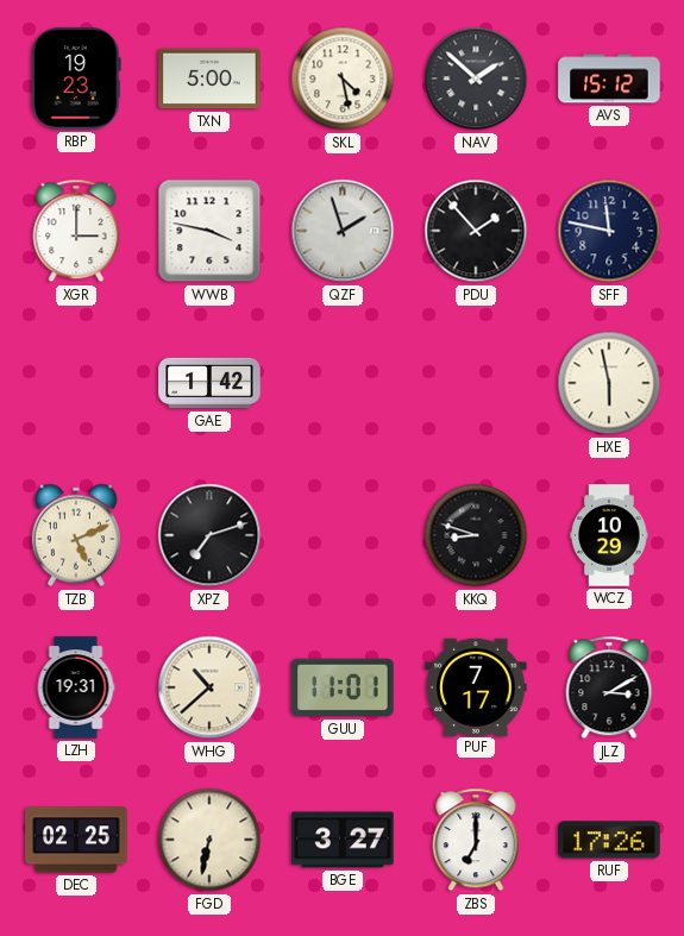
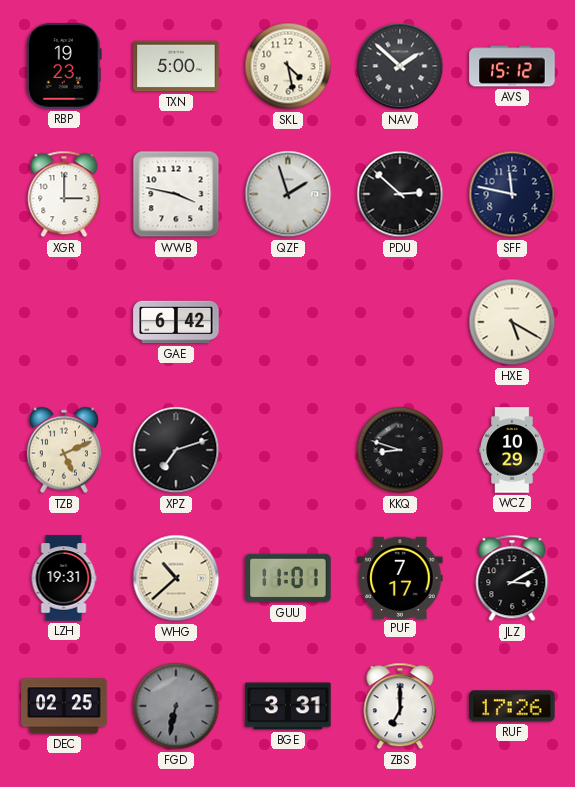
PDU: 1:53 -> 2:52 (400, 194)
GAE: 1:42 -> 6:42 (176, 322)
HXE: 5:58 -> 5:20 (512, 322)
FGD dial: cream -> grey (176, 706)
BGE: 3:27 -> 3:31 (288, 706)
